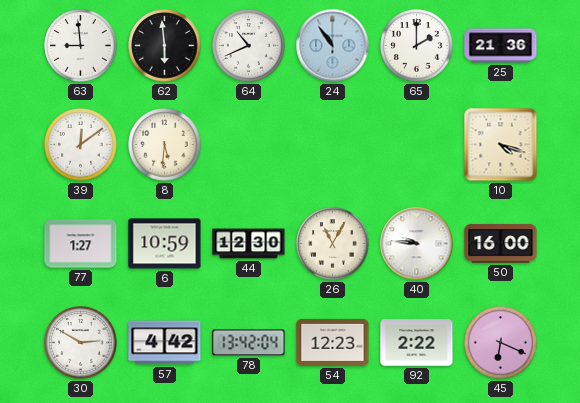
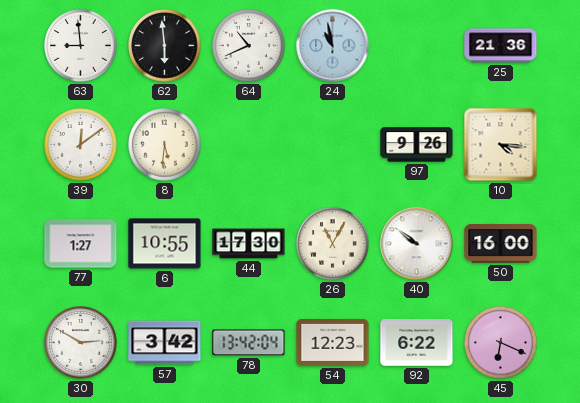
24: 10:54 -> 10:58 (333, 46)
65: 2:00 -> none (417, 46)
97: none -> 9:26 (417, 145)
10: 4:18 -> 4:16 (501, 145)
6: 10:59 -> 10:55 (165, 244)
44: 12:30 -> 17:30 (249, 244)
40: 9:46 -> 9:51 (417, 244)
57: 4:42 -> 3:42 (165, 343)
92: 2:22 -> 6:22 (417, 343)
